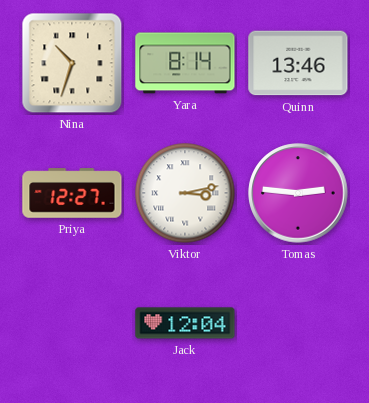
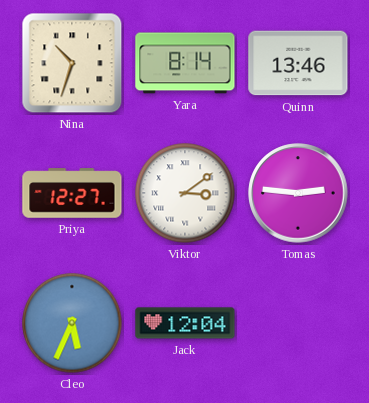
Viktor: 3:13 -> 3:09 (185, 193)
Cleo: none -> 5:34 (72, 323)
